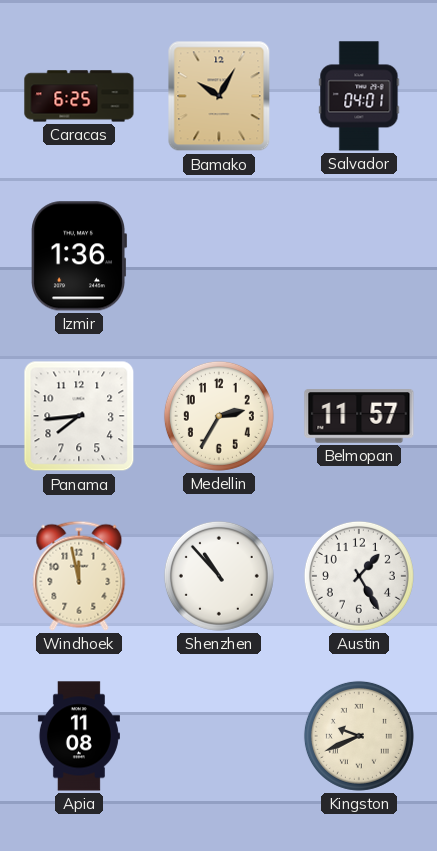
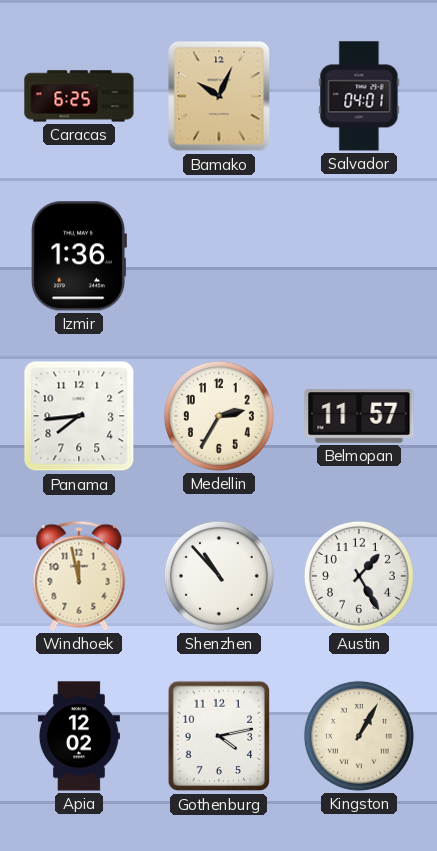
Bamako: 10:05 -> 10:04 (219, 96)
Apia: 11:08 -> 12:02 (79, 736)
Gothenburg: none -> 4:13 (218, 736)
Kingston: 9:41 -> 1:05 (359, 736)
